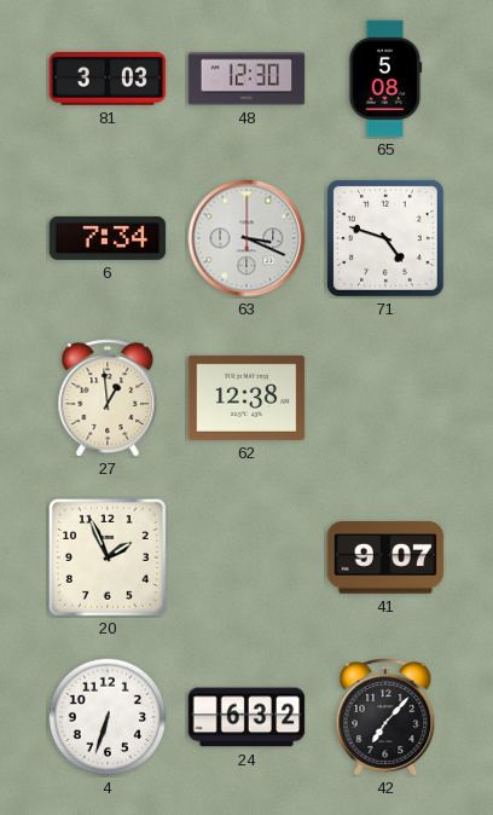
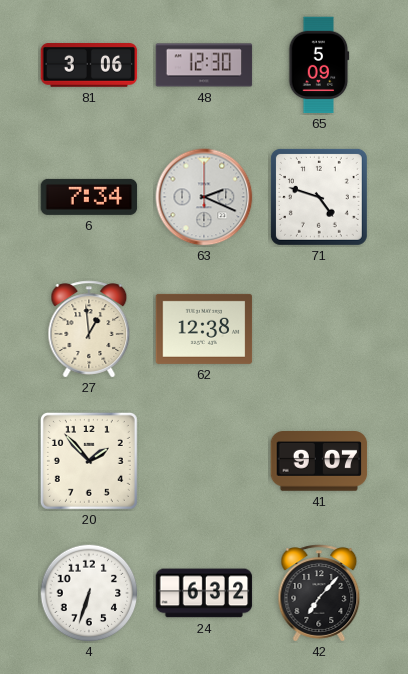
81: 3:03 -> 3:06 (89, 66)
65: 5:08 -> 5:09 (319, 65)
63: 3:19 -> 2:19 (204, 197)
20: 1:56 -> 1:53 (89, 461)
